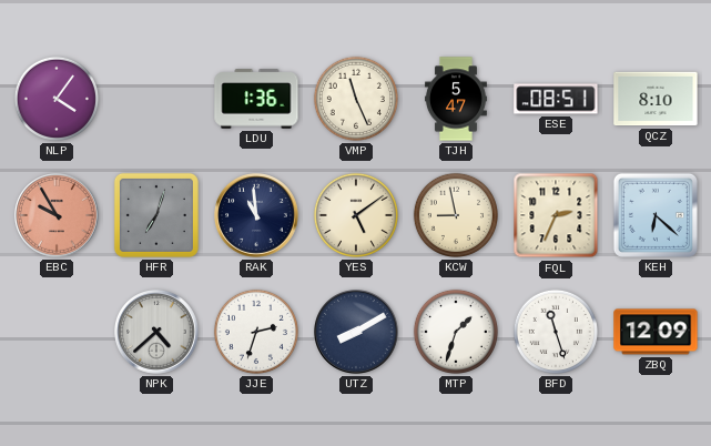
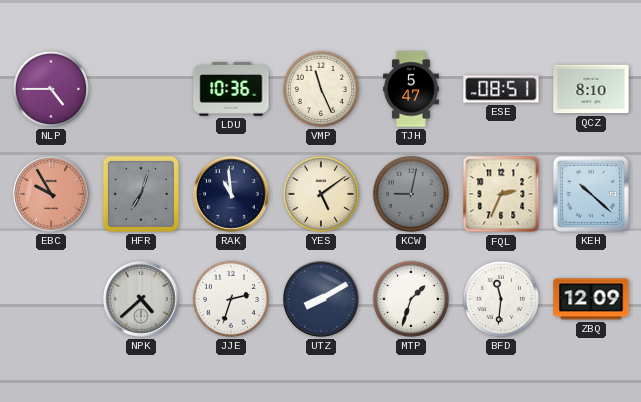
NLP: 4:06 -> 4:45 (51, 89)
LDU: 1:36 -> 10:36 (231, 89)
KCW: 8:58 -> 9:02 (411, 194)
KCW dial: cream -> grey (411, 194)
KEH: 6:22 -> 10:22 (591, 194)
BFD: 11:27 -> 11:31 (501, 299)
